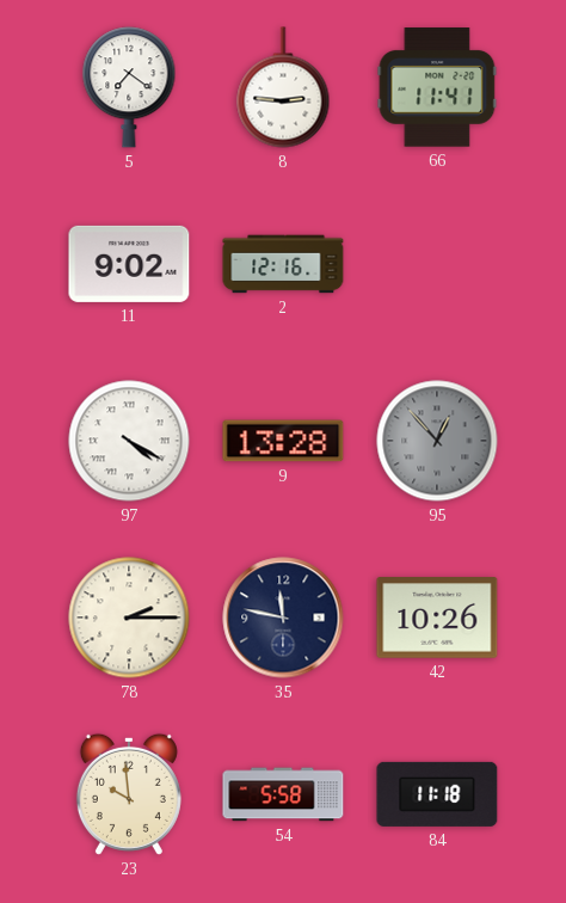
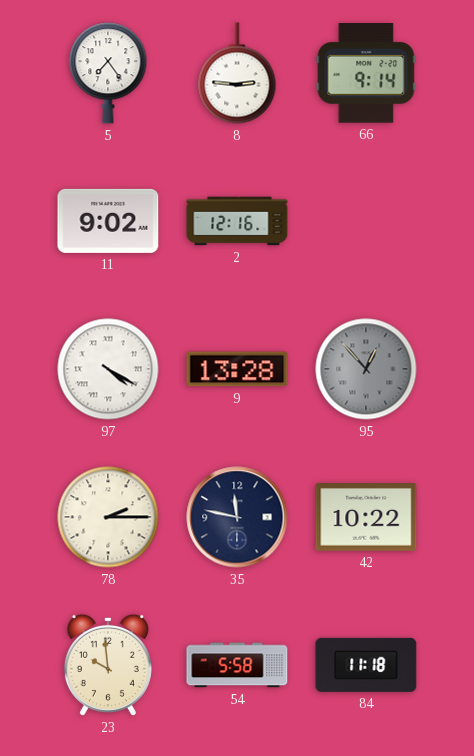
5: 7:21 -> 7:24 (108, 73)
66: 11:41 -> 9:14 (366, 73)
42: 10:26 -> 10:22 (366, 517)
